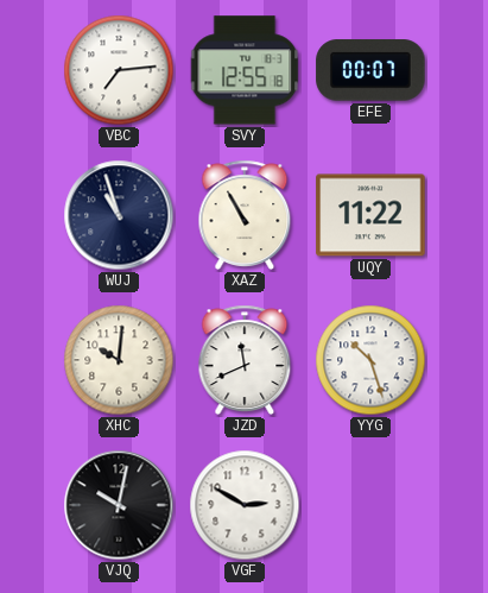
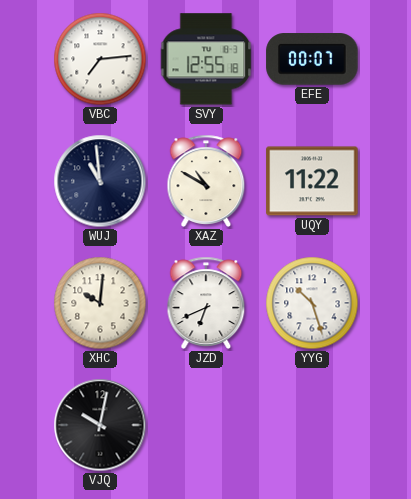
WUJ: 10:57 -> 10:59 (100, 181)
XAZ: 10:55 -> 10:50 (206, 181)
JZD: 11:41 -> 6:41 (206, 303)
VGF: 2:50 -> none (245, 505)
